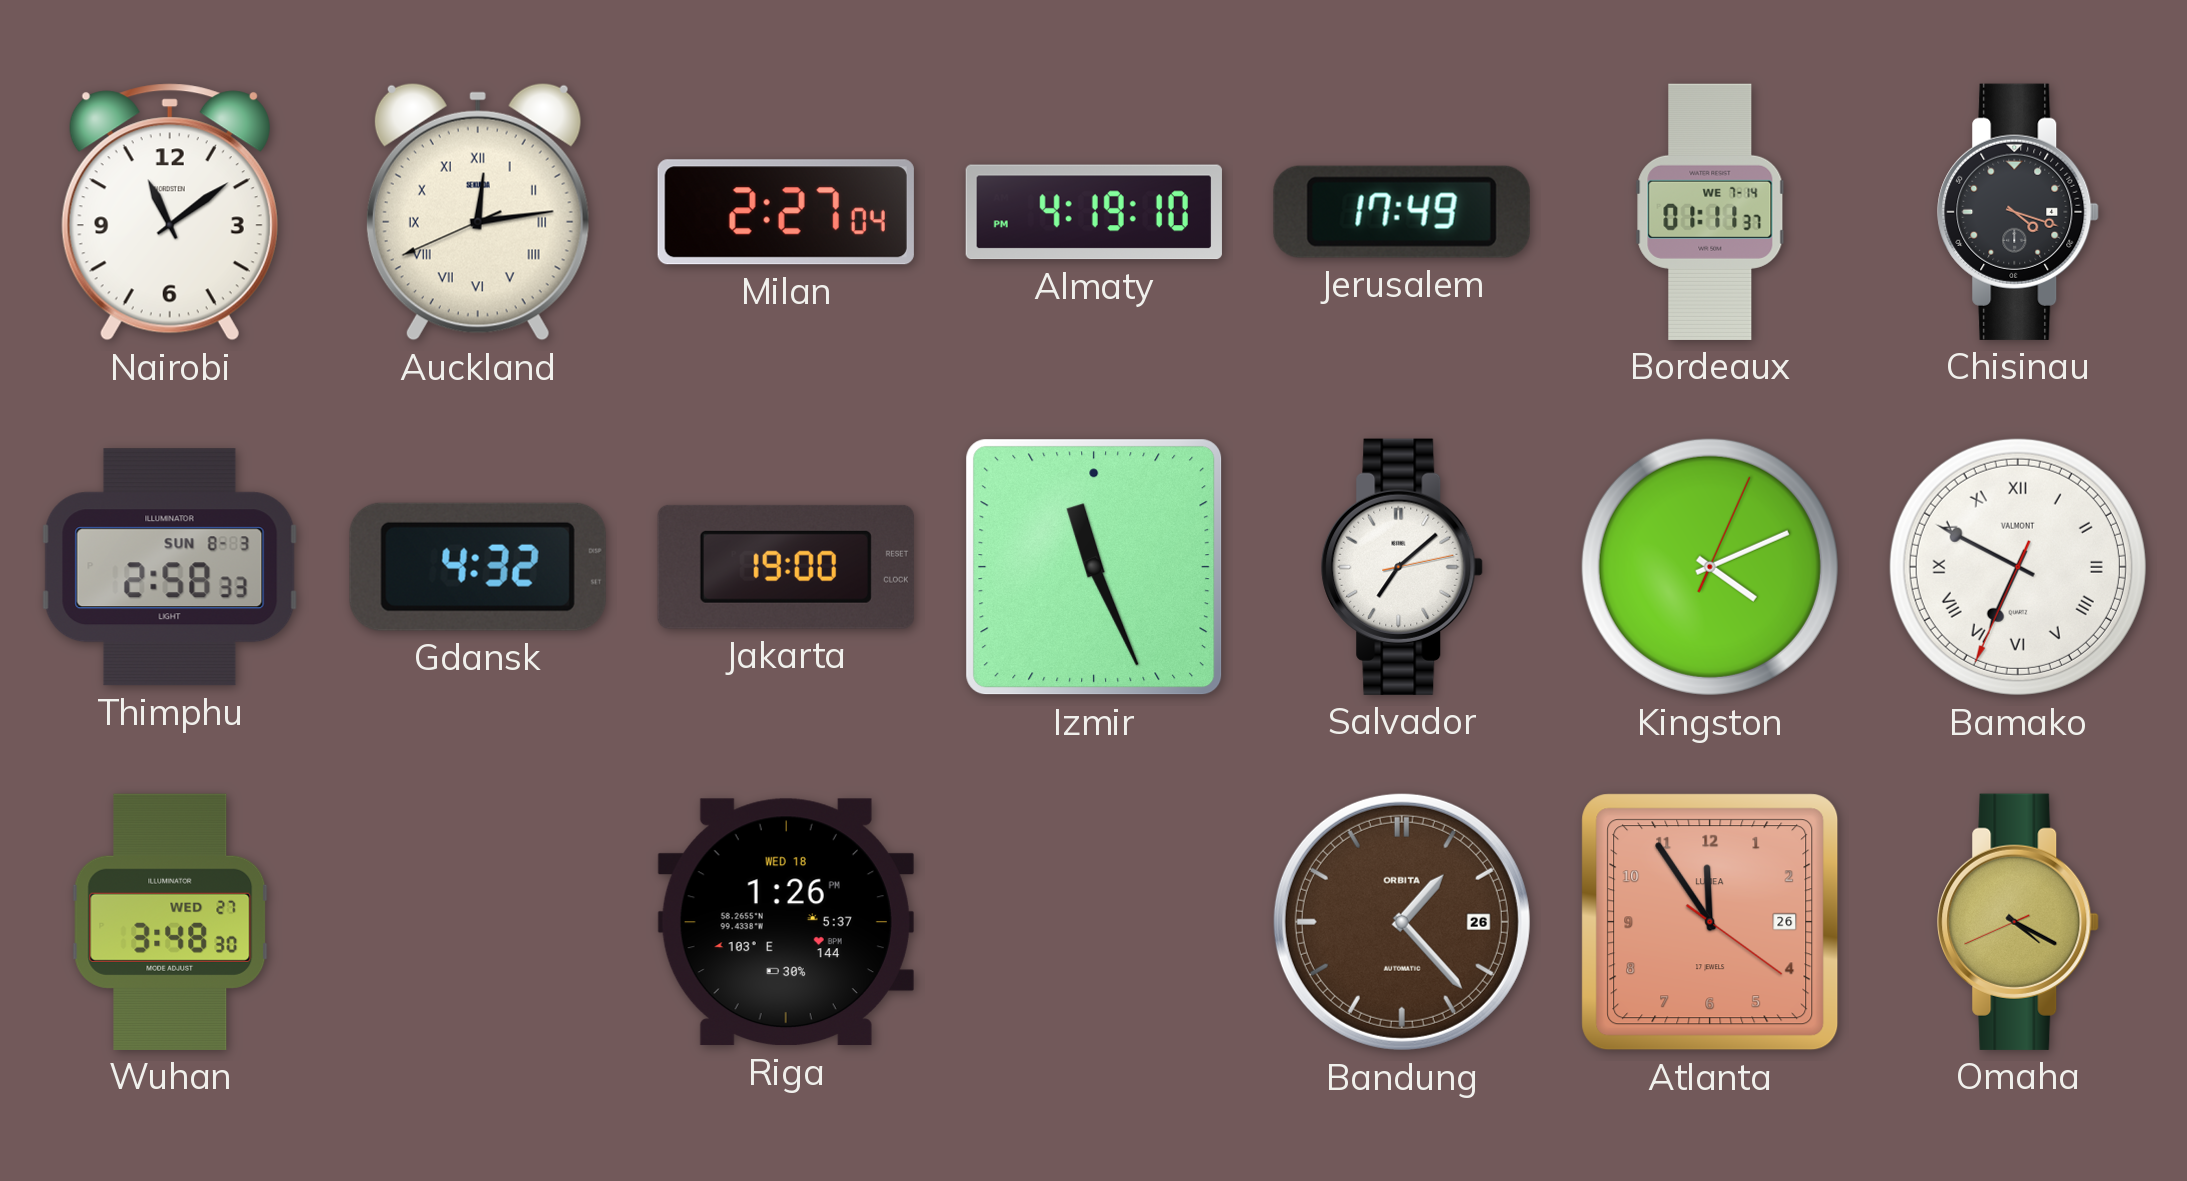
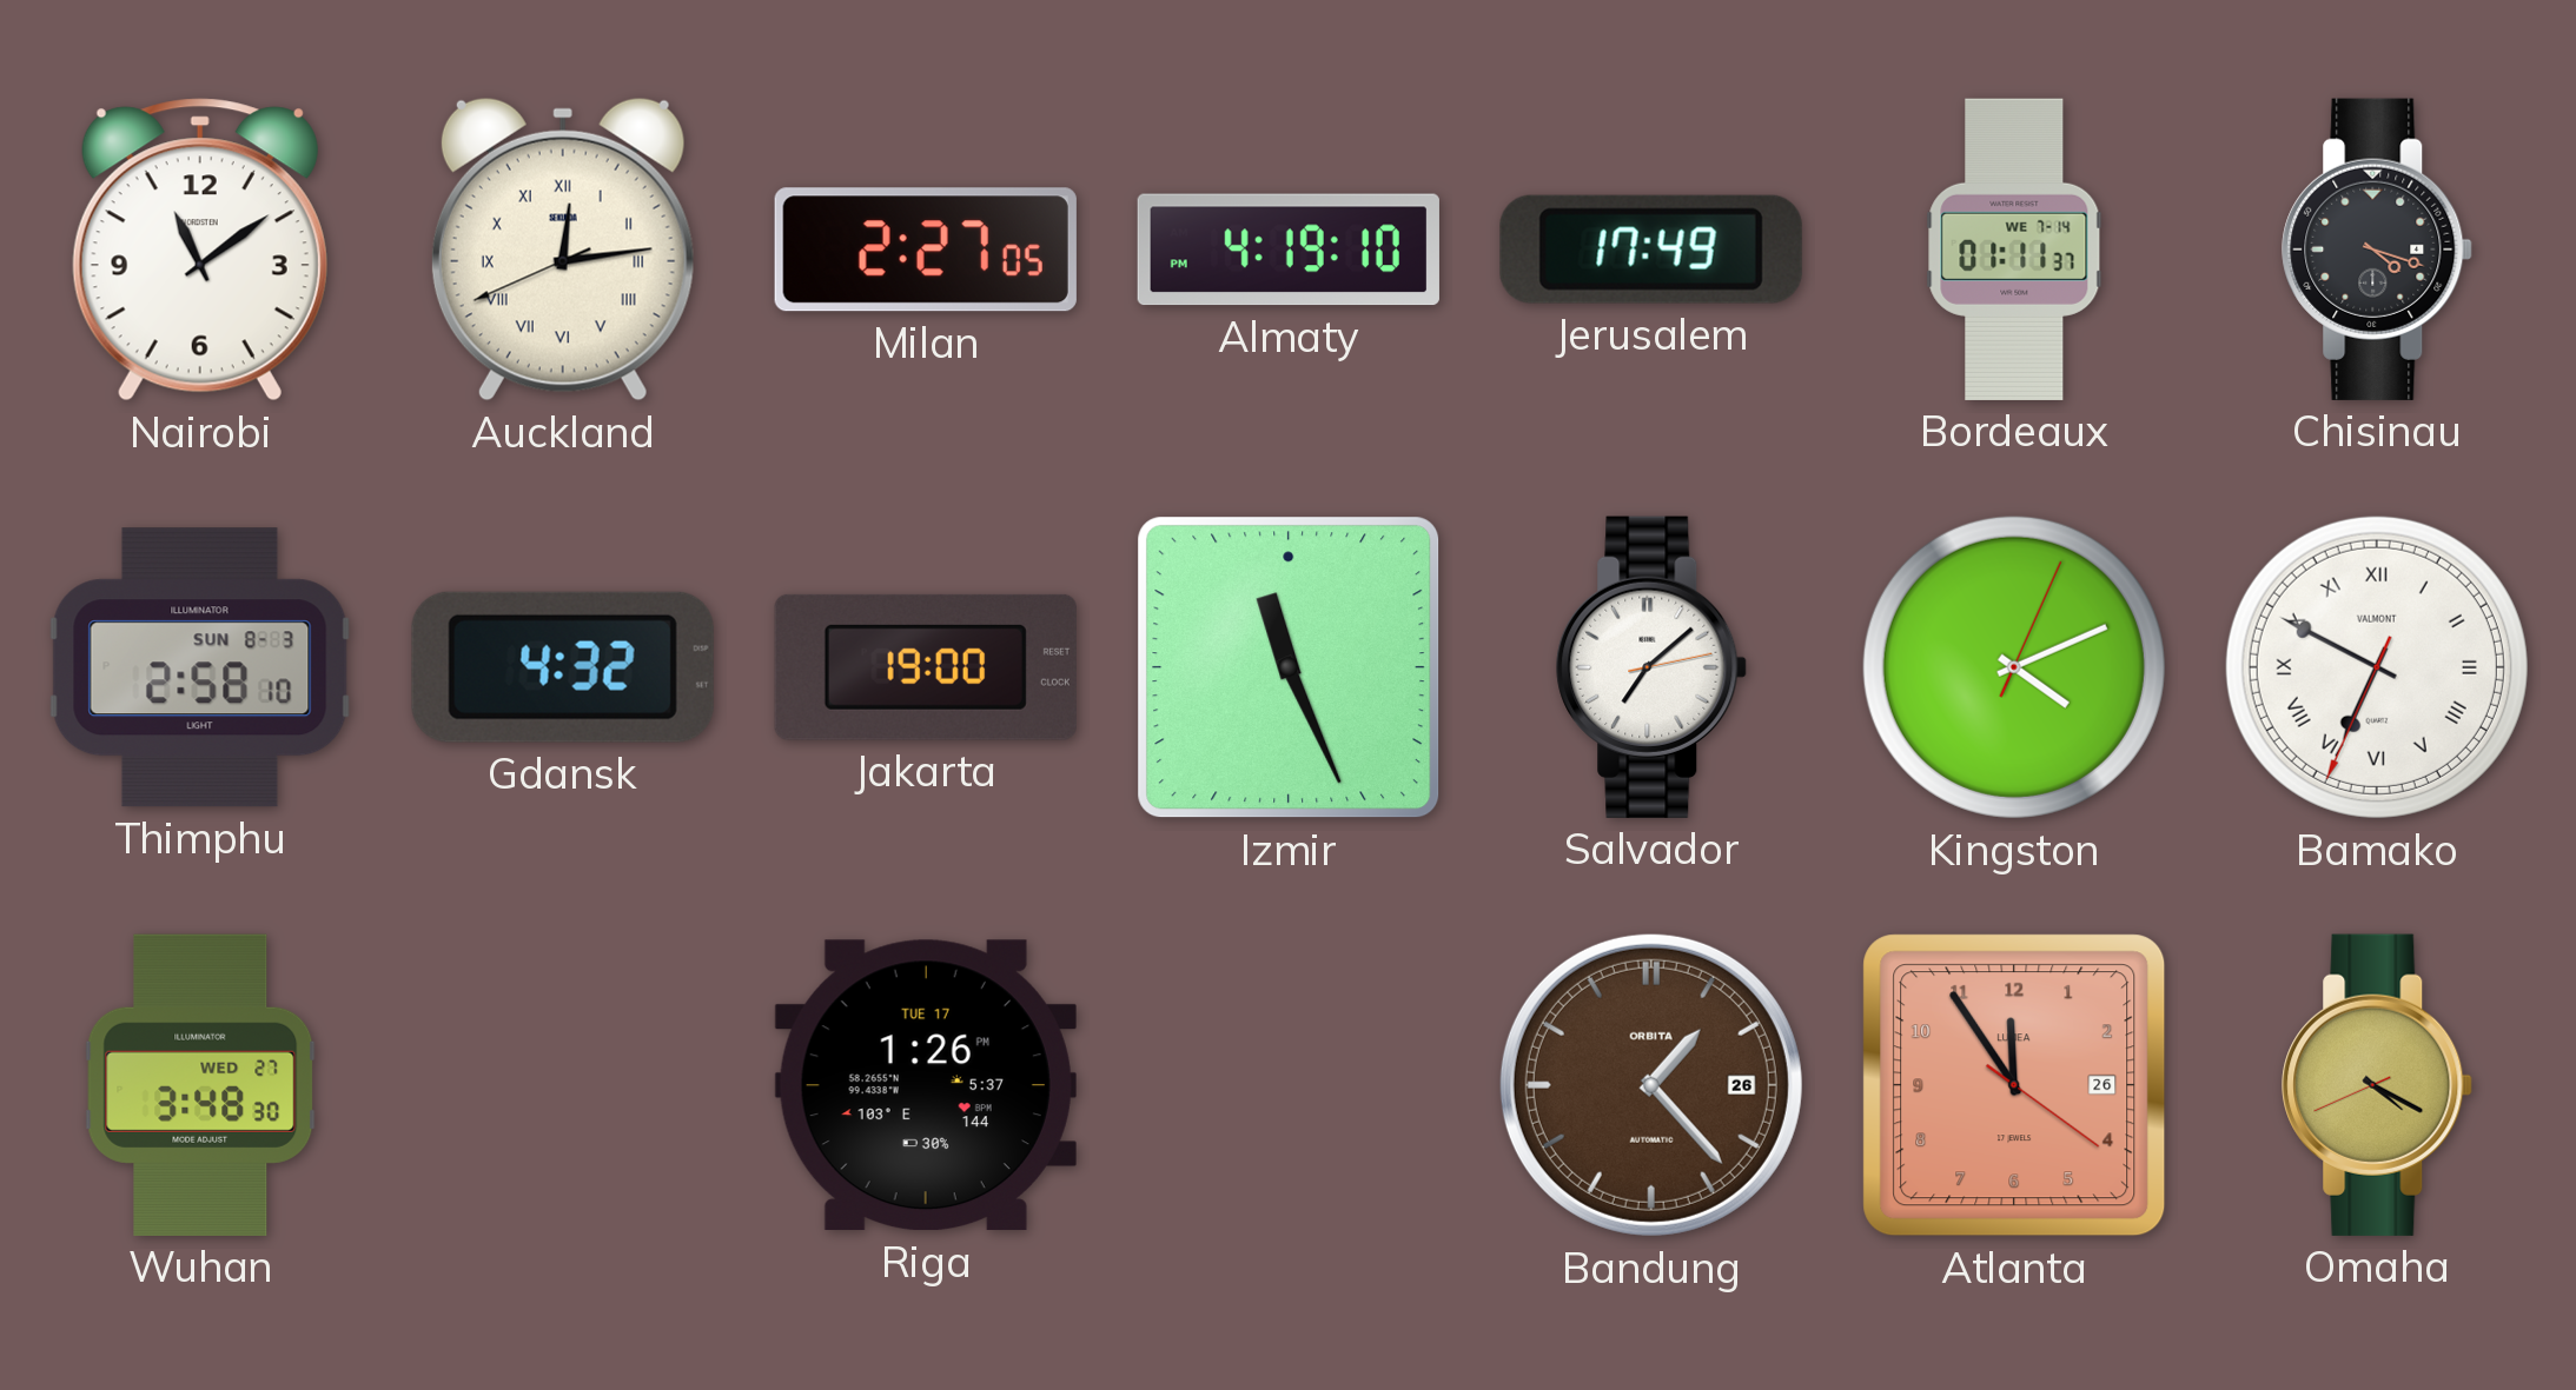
Milan: 2:27:04 -> 2:27:05 (926, 250)
Thimphu: 2:58:33 -> 2:58:10 (200, 667)
Riga date: WED 18 -> TUE 17 (926, 1085)
